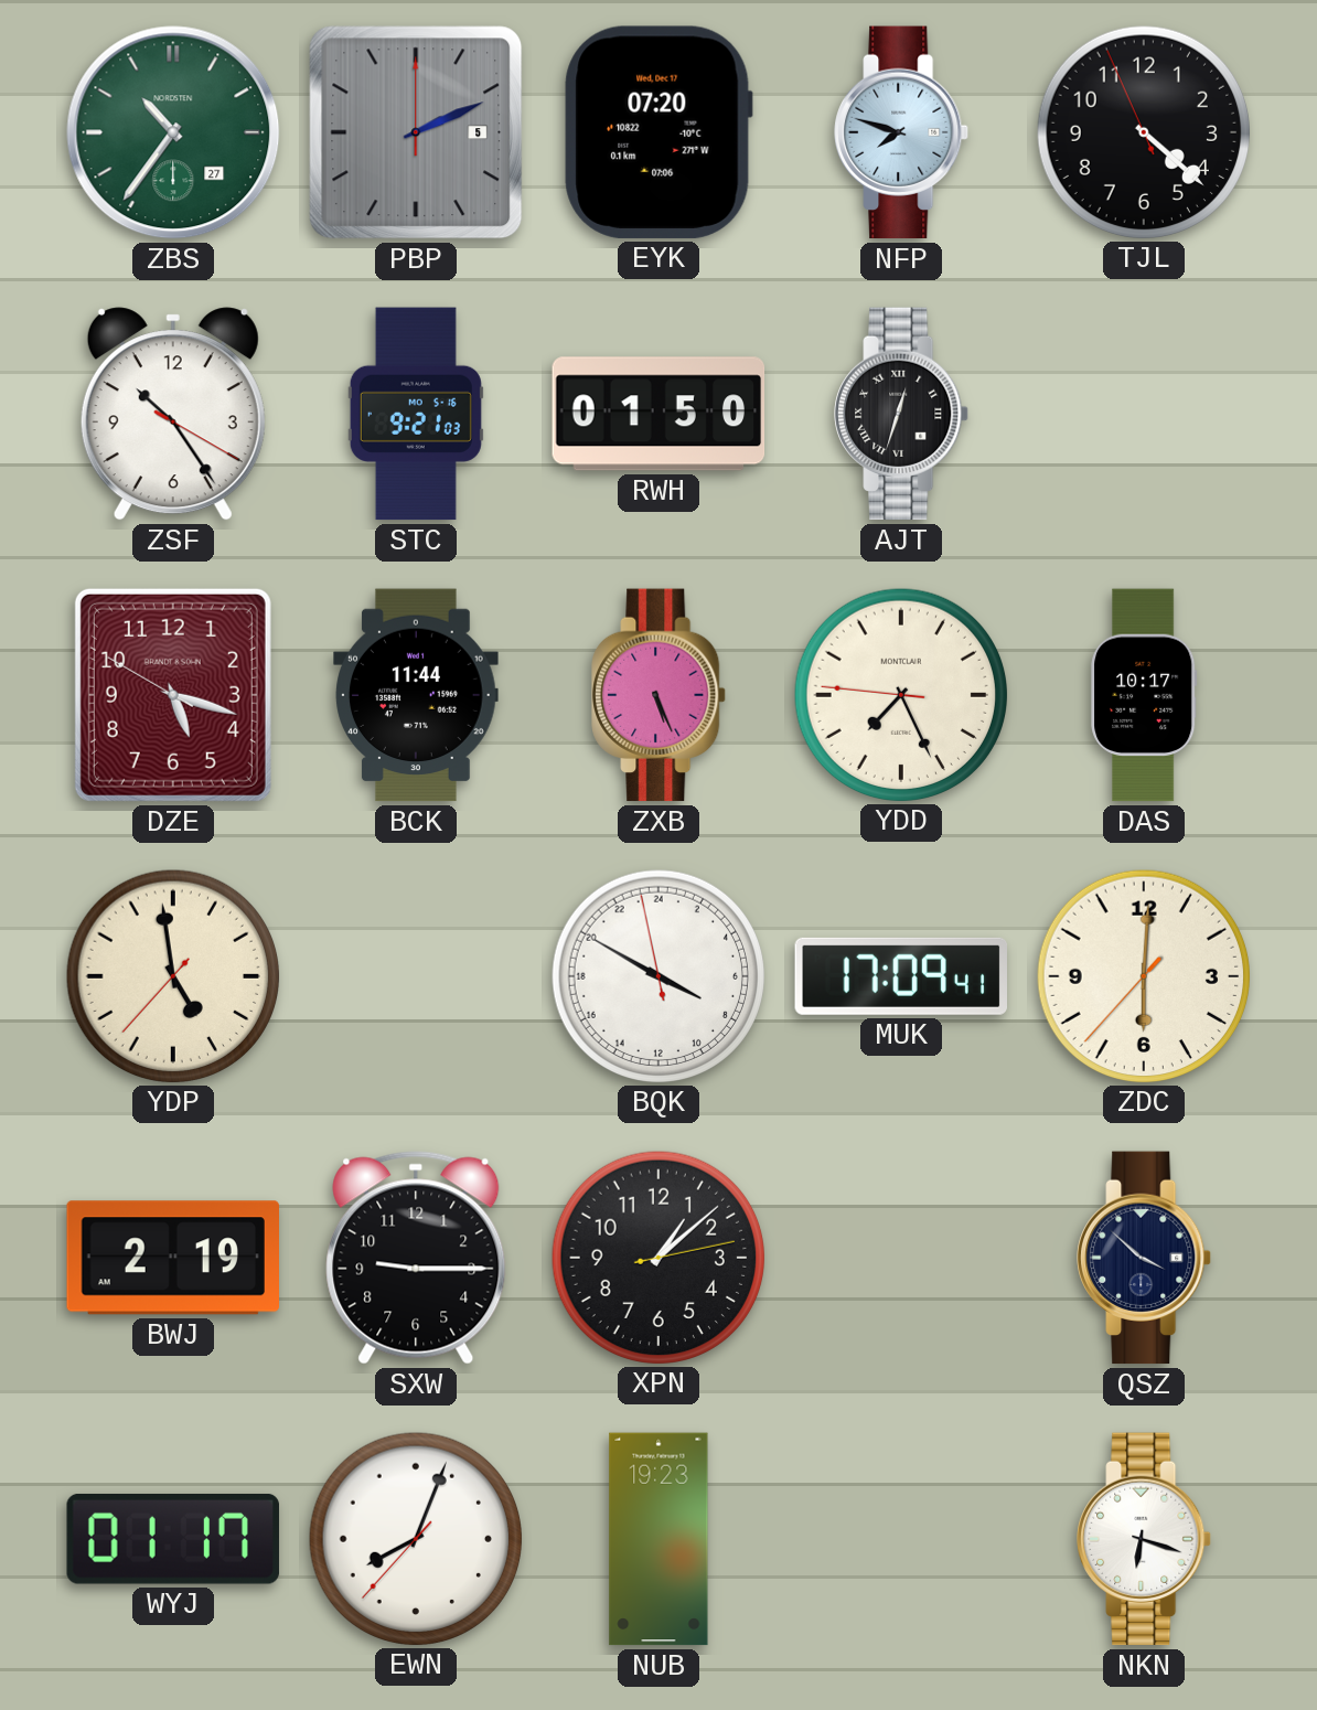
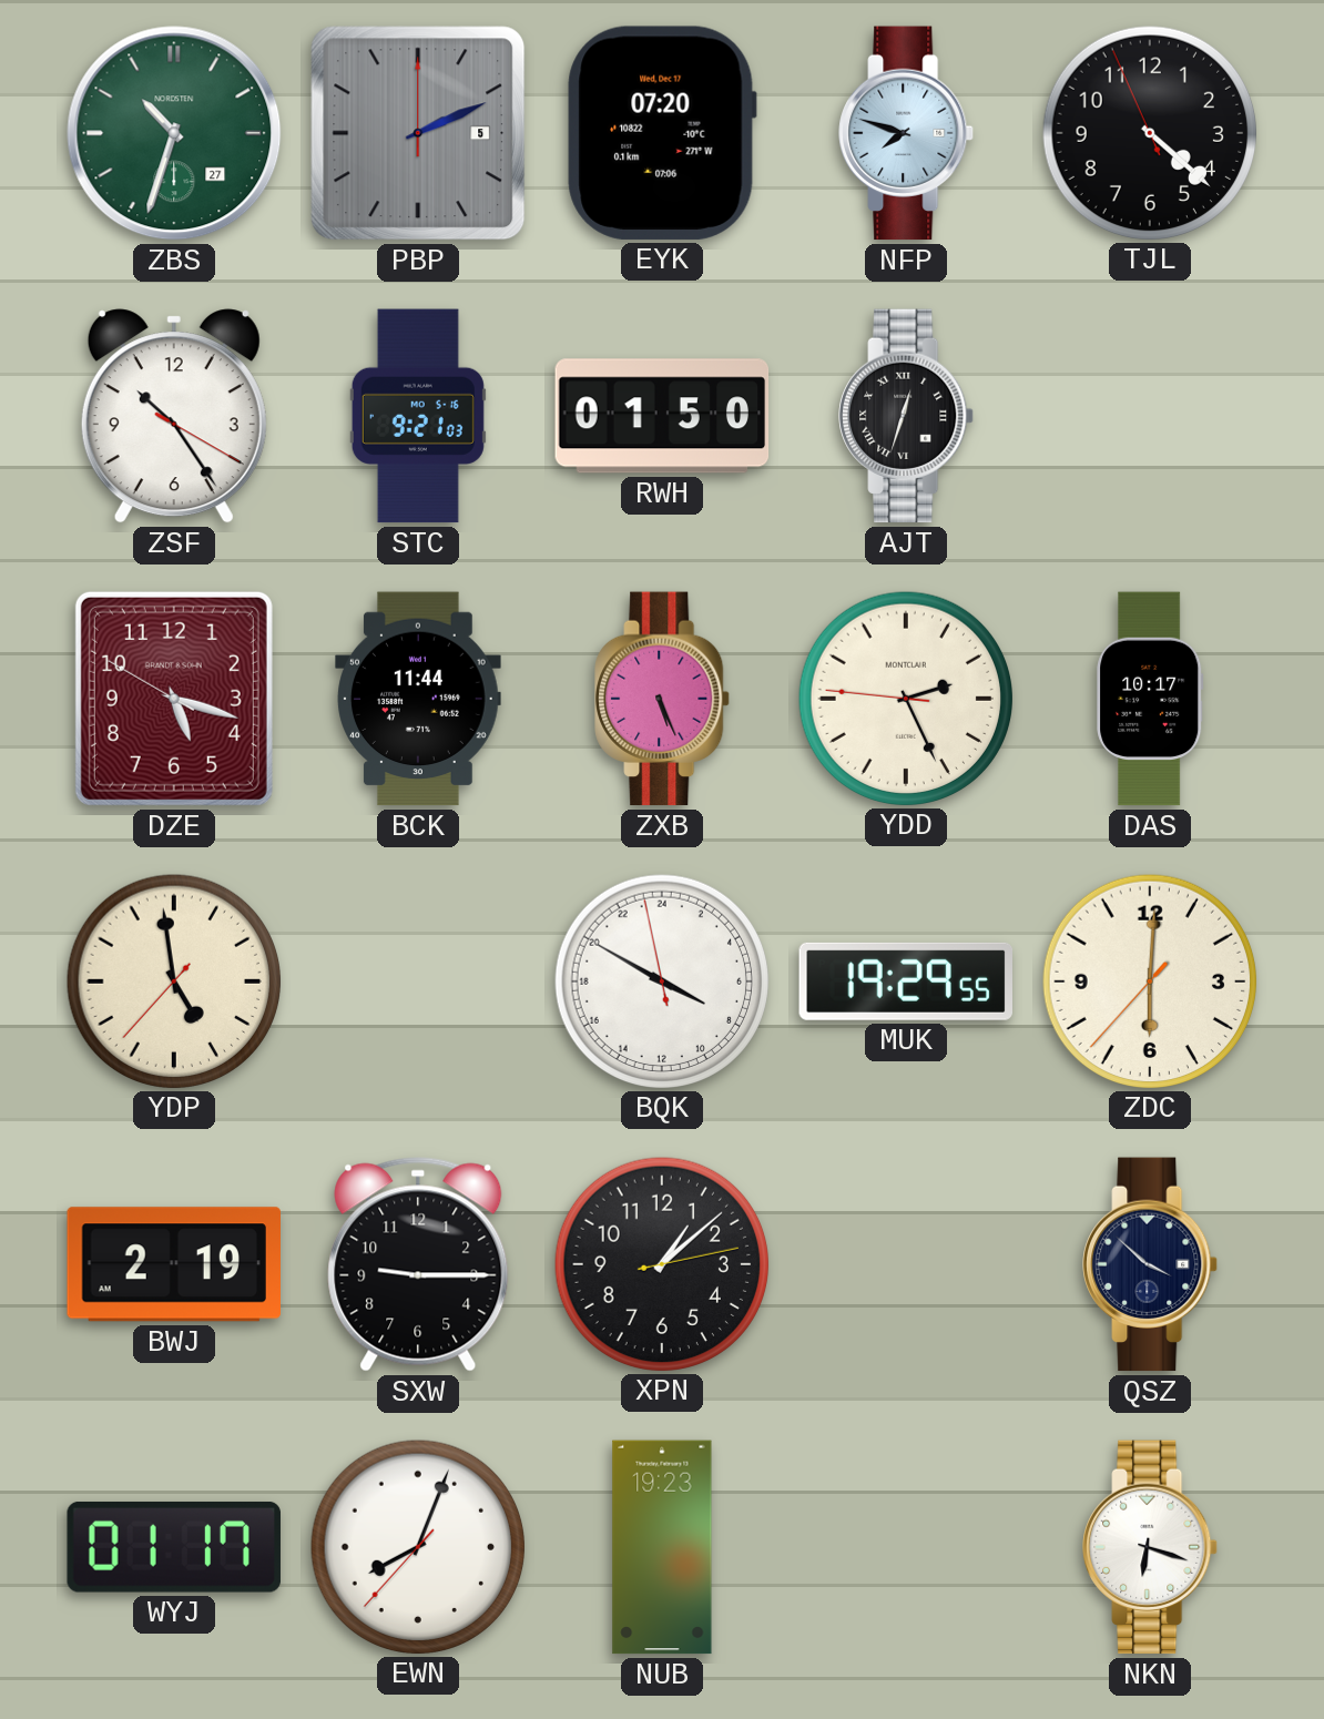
ZBS: 10:36 -> 10:33 (174, 133)
YDD: 7:25 -> 2:25 (905, 698)
MUK: 17:09 -> 19:29 (906, 981)
